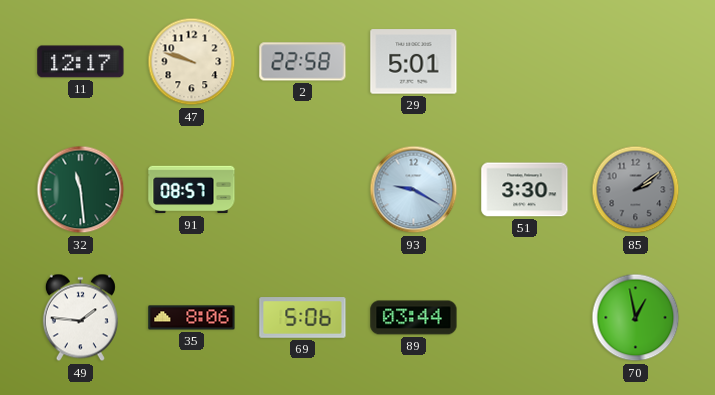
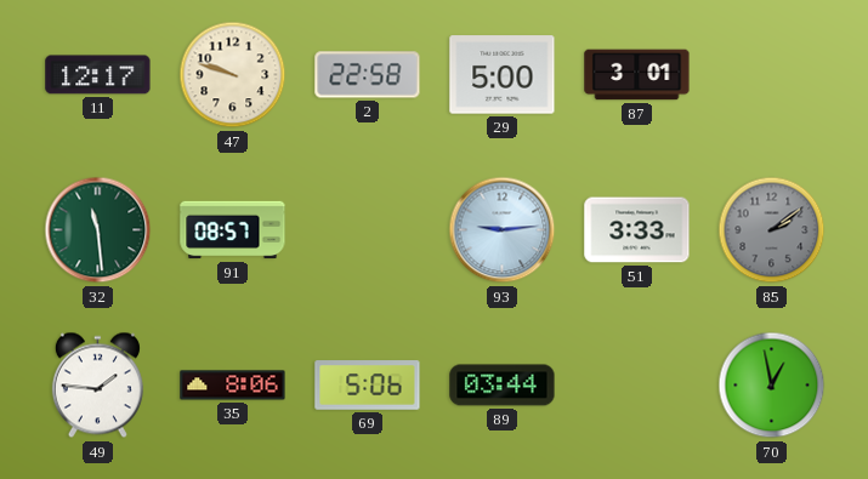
29: 5:01 -> 5:00 (503, 75)
87: none -> 3:01 (637, 75)
93: 9:20 -> 9:14 (503, 230)
51: 3:30 -> 3:33 (637, 230)
